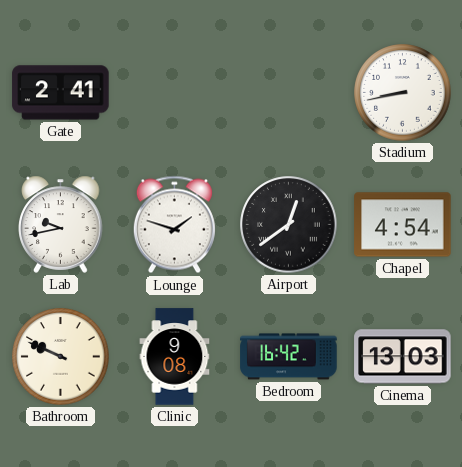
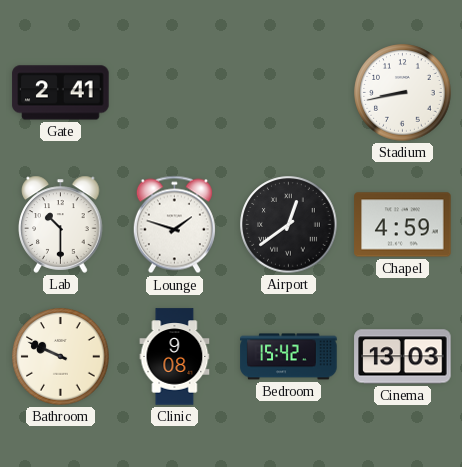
Lab: 9:43 -> 10:30 (61, 224)
Chapel: 4:54 -> 4:59 (403, 225)
Bedroom: 16:42 -> 15:42 (289, 357)
